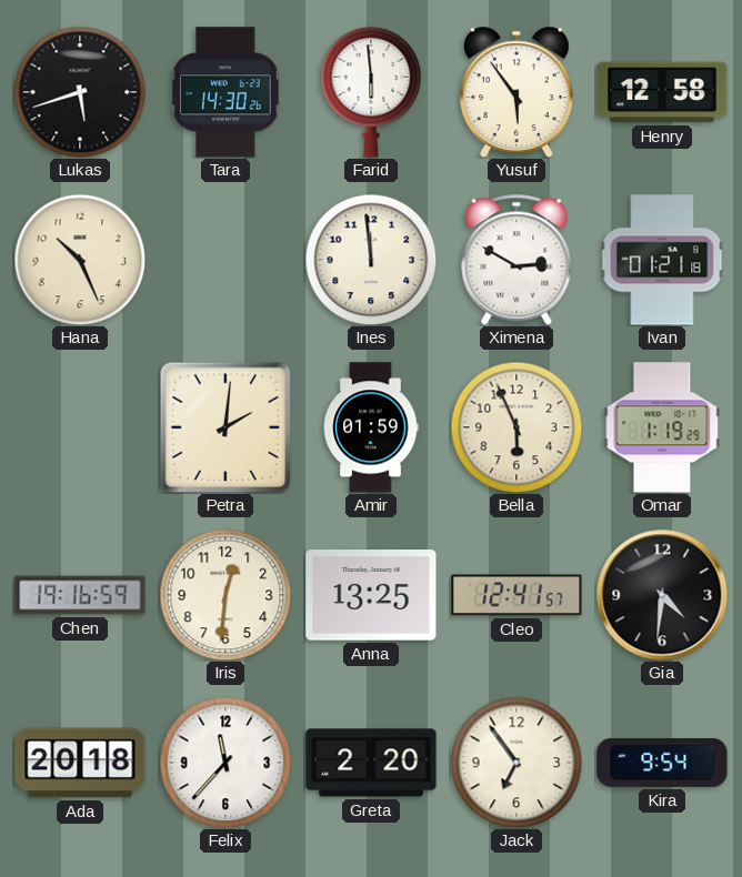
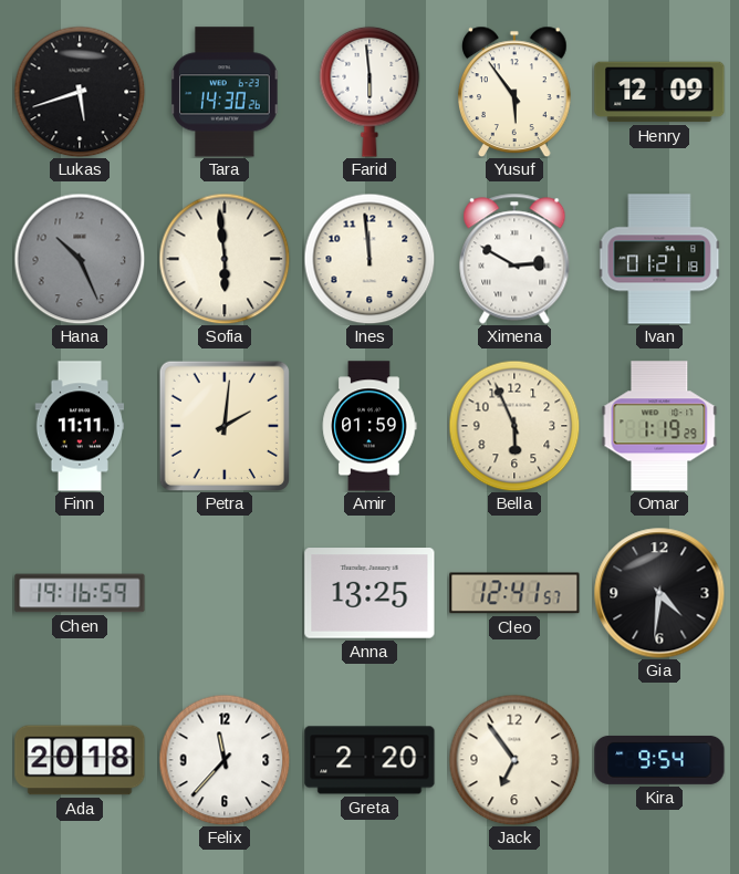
Henry: 12:58 -> 12:09 (659, 92)
Hana dial: cream -> grey (80, 259)
Sofia: none -> 5:59 (225, 259)
Finn: none -> 11:11 (80, 426)
Iris: 12:31 -> none (225, 595)
